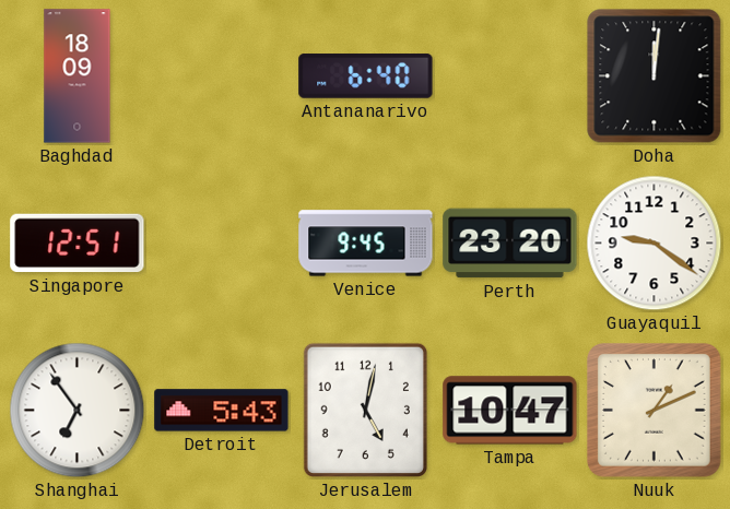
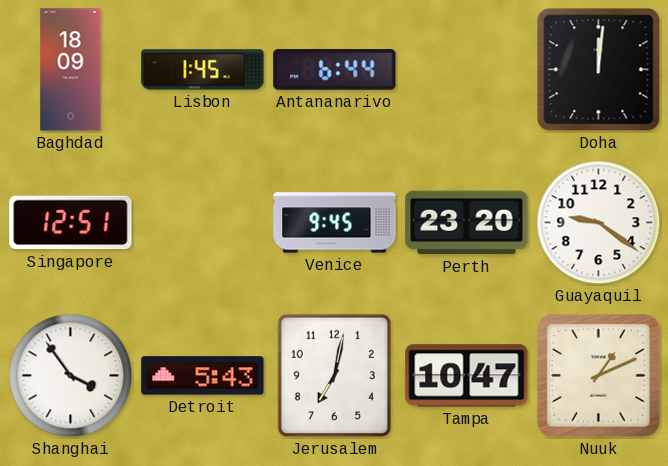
Lisbon: none -> 1:45 (203, 70)
Antananarivo: 6:40 -> 6:44 (335, 70)
Shanghai: 6:54 -> 3:54 (71, 376)
Jerusalem: 5:02 -> 7:02 (334, 375)
